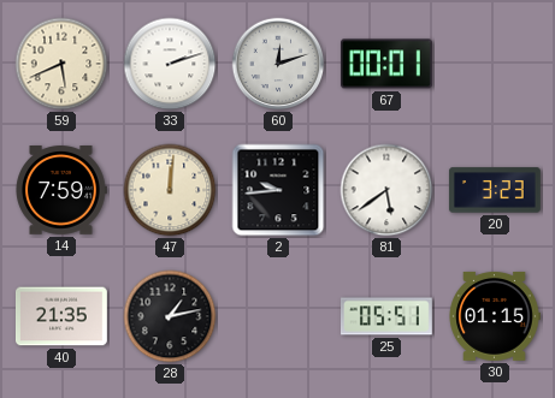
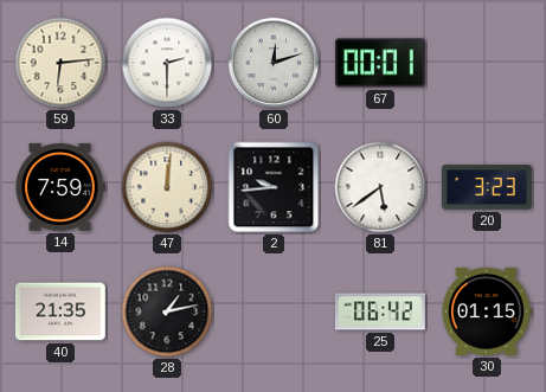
59: 5:41 -> 6:14 (60, 63)
33: 2:12 -> 2:30 (167, 63)
25: 05:51 -> 06:42 (380, 311)
